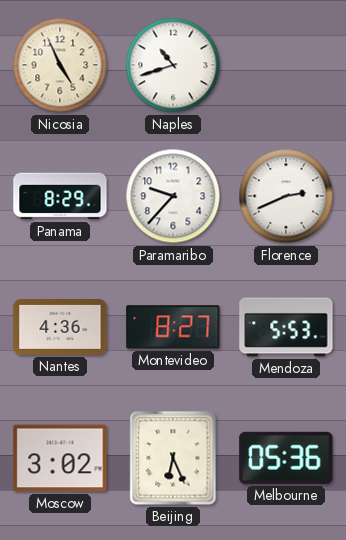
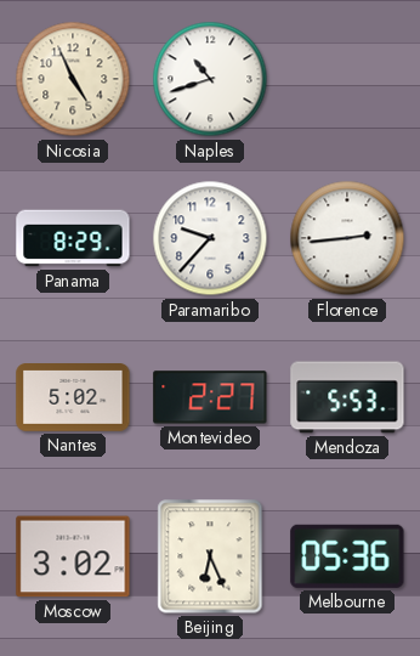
Florence: 2:41 -> 2:44 (347, 238)
Nantes: 4:36 -> 5:02 (73, 398)
Montevideo: 8:27 -> 2:27 (210, 397)
